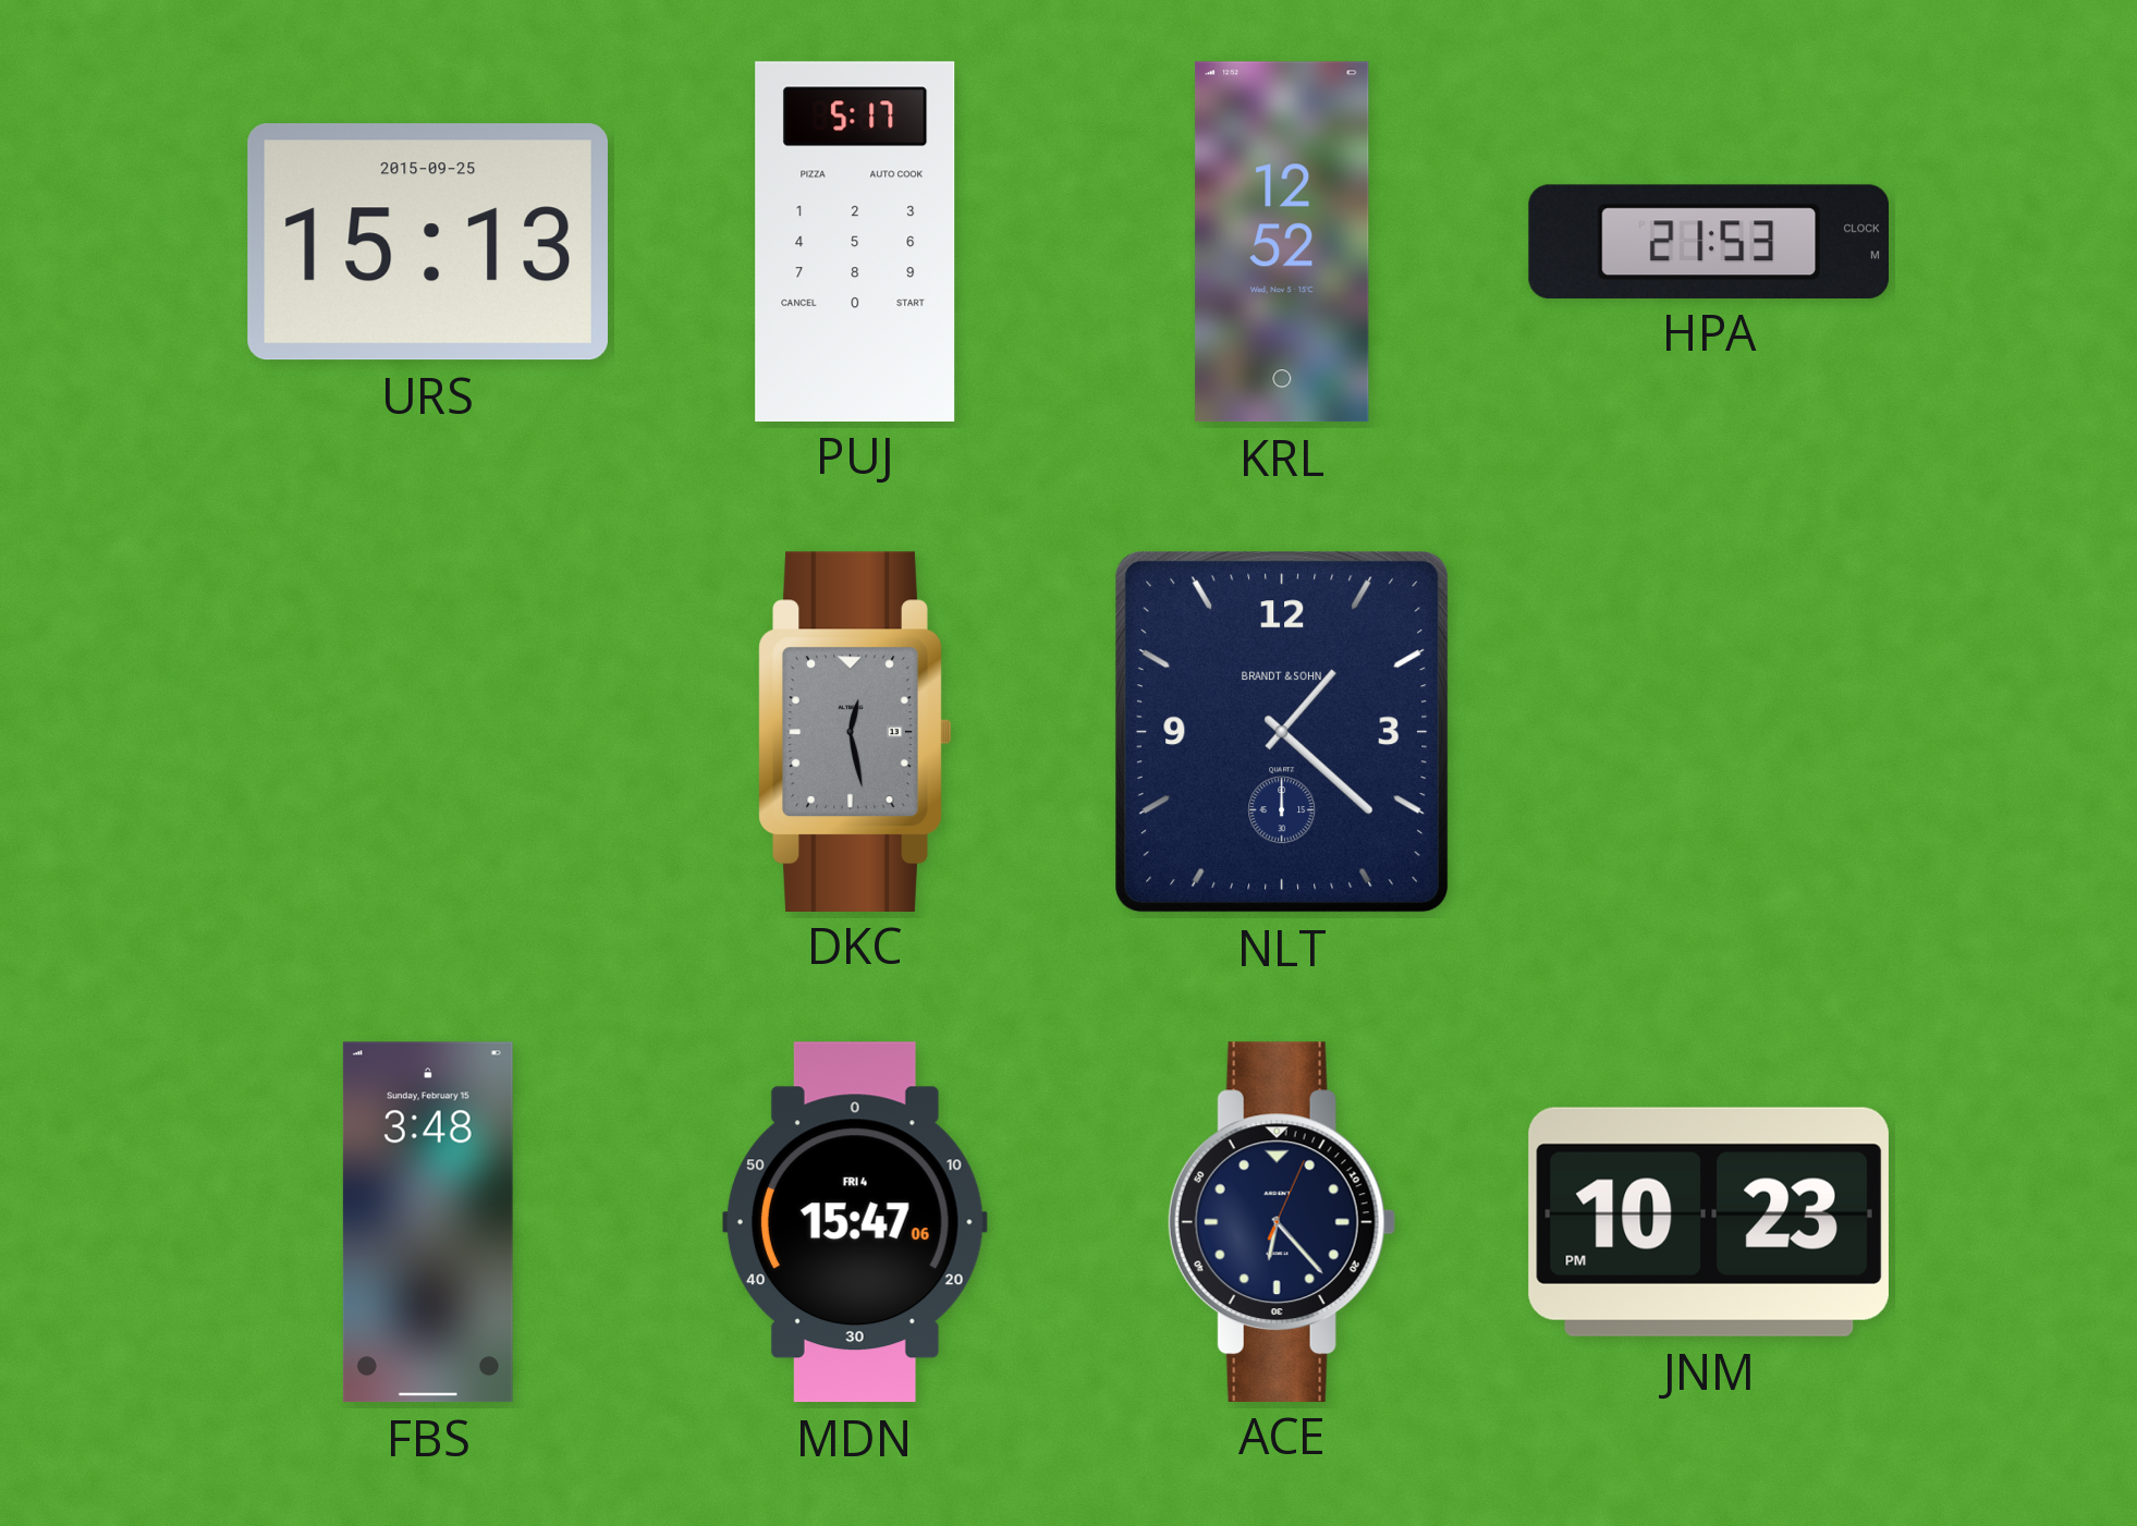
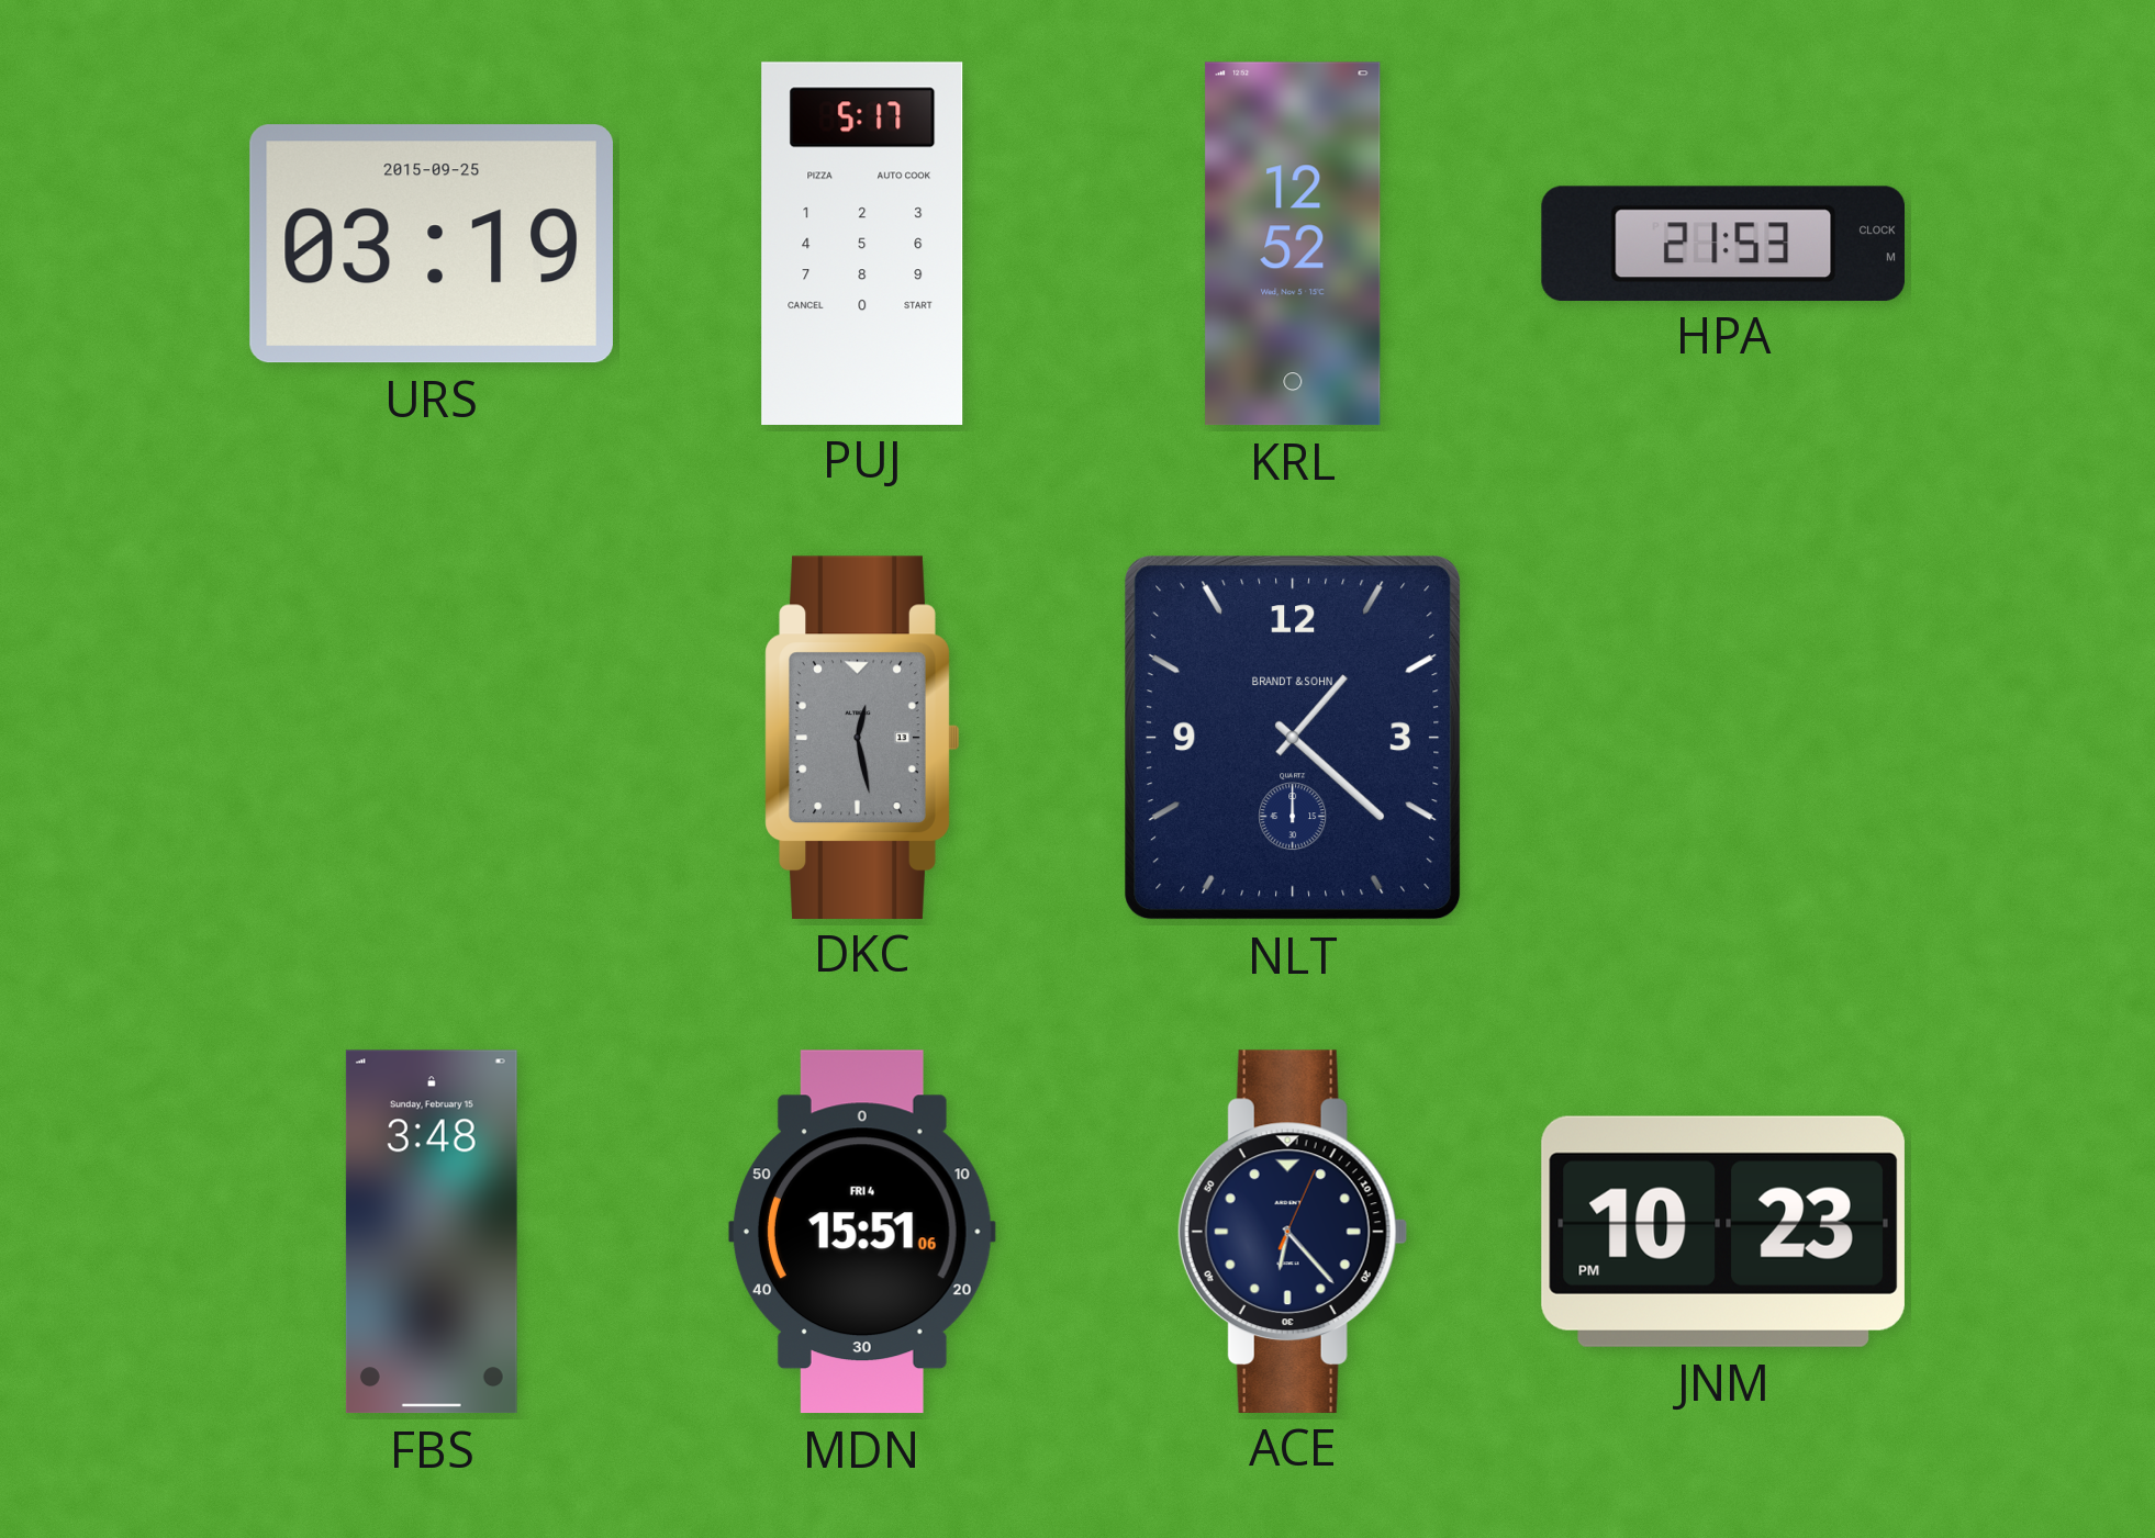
URS: 15:13 -> 03:19 (432, 244)
MDN: 15:47 -> 15:51 (862, 1232)
